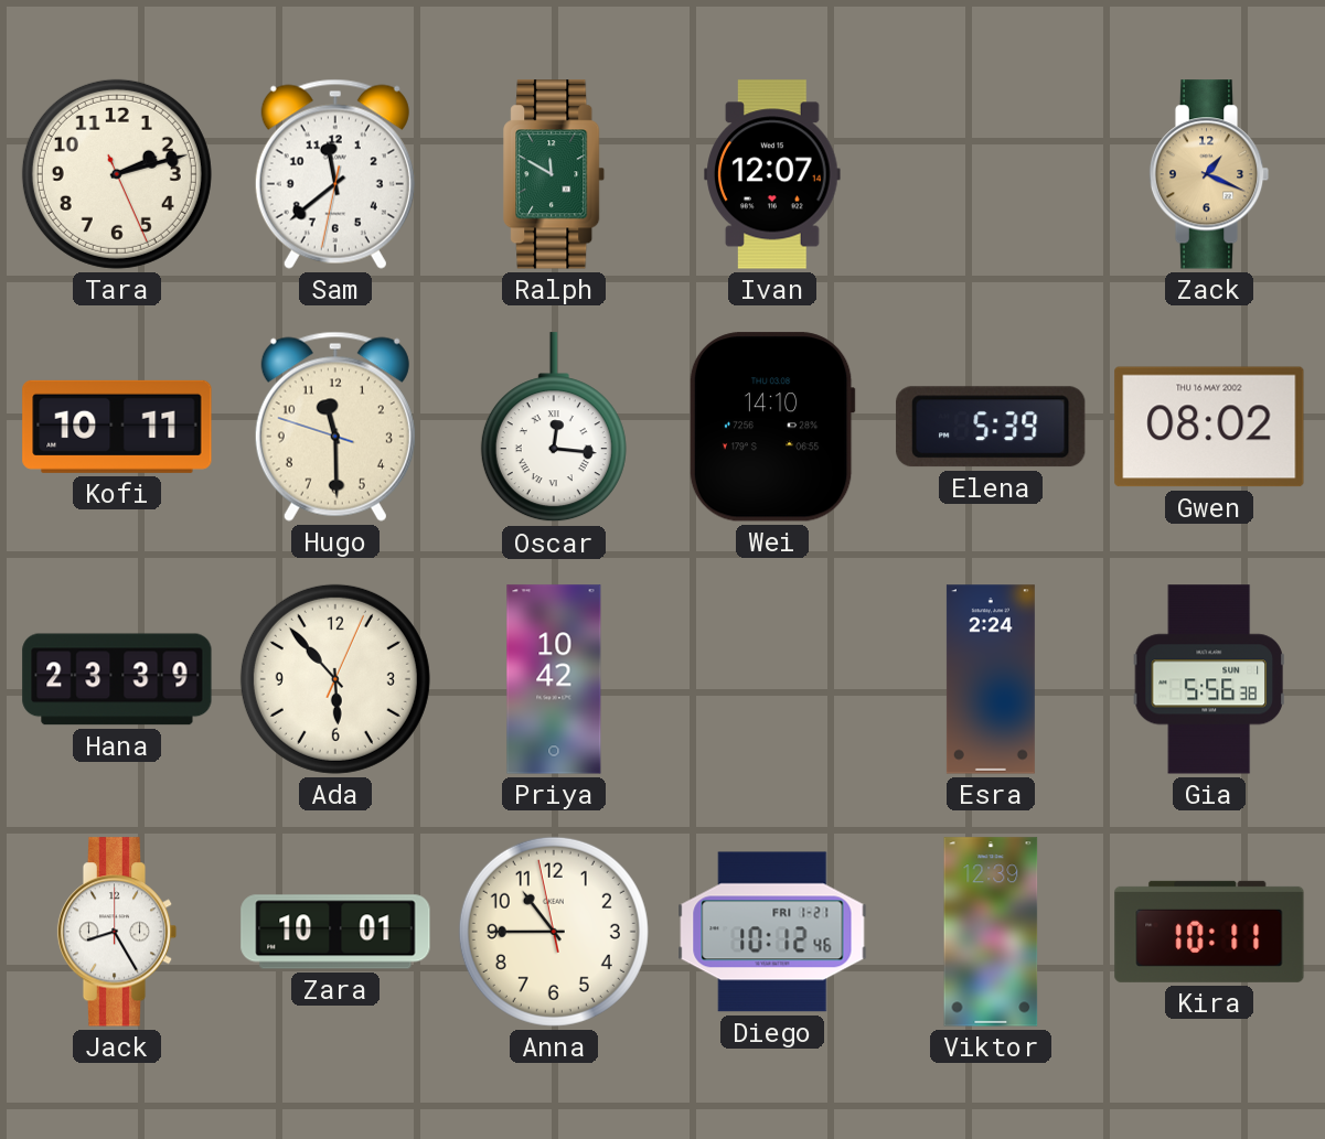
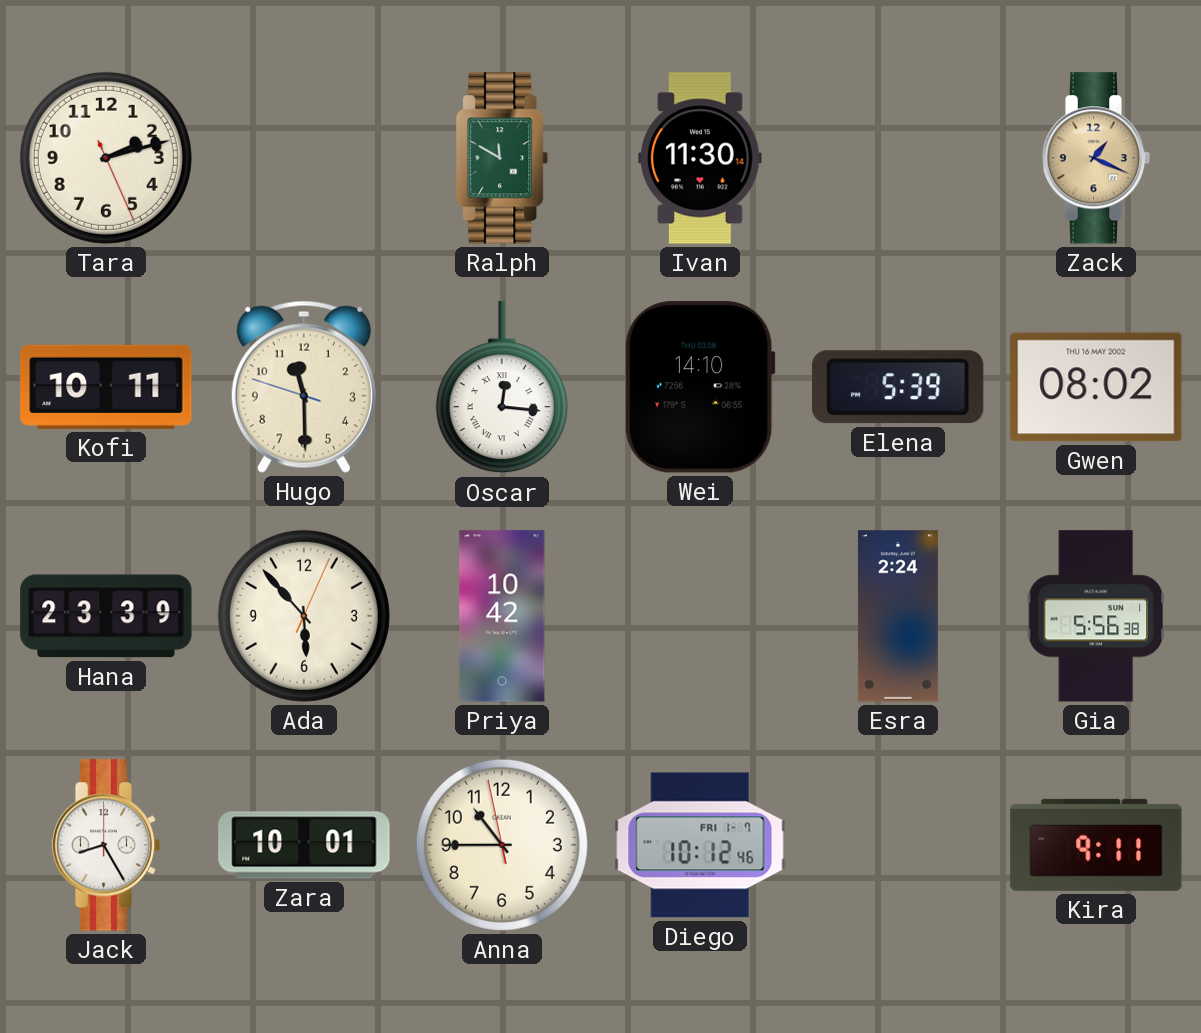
Sam: 11:38 -> none (335, 174)
Ivan: 12:07 -> 11:30 (700, 158)
Diego date: FRI 1-21 -> FRI 1-7 (700, 845)
Viktor: 12:39 -> none (991, 932)
Kira: 10:11 -> 9:11 (1096, 845)
